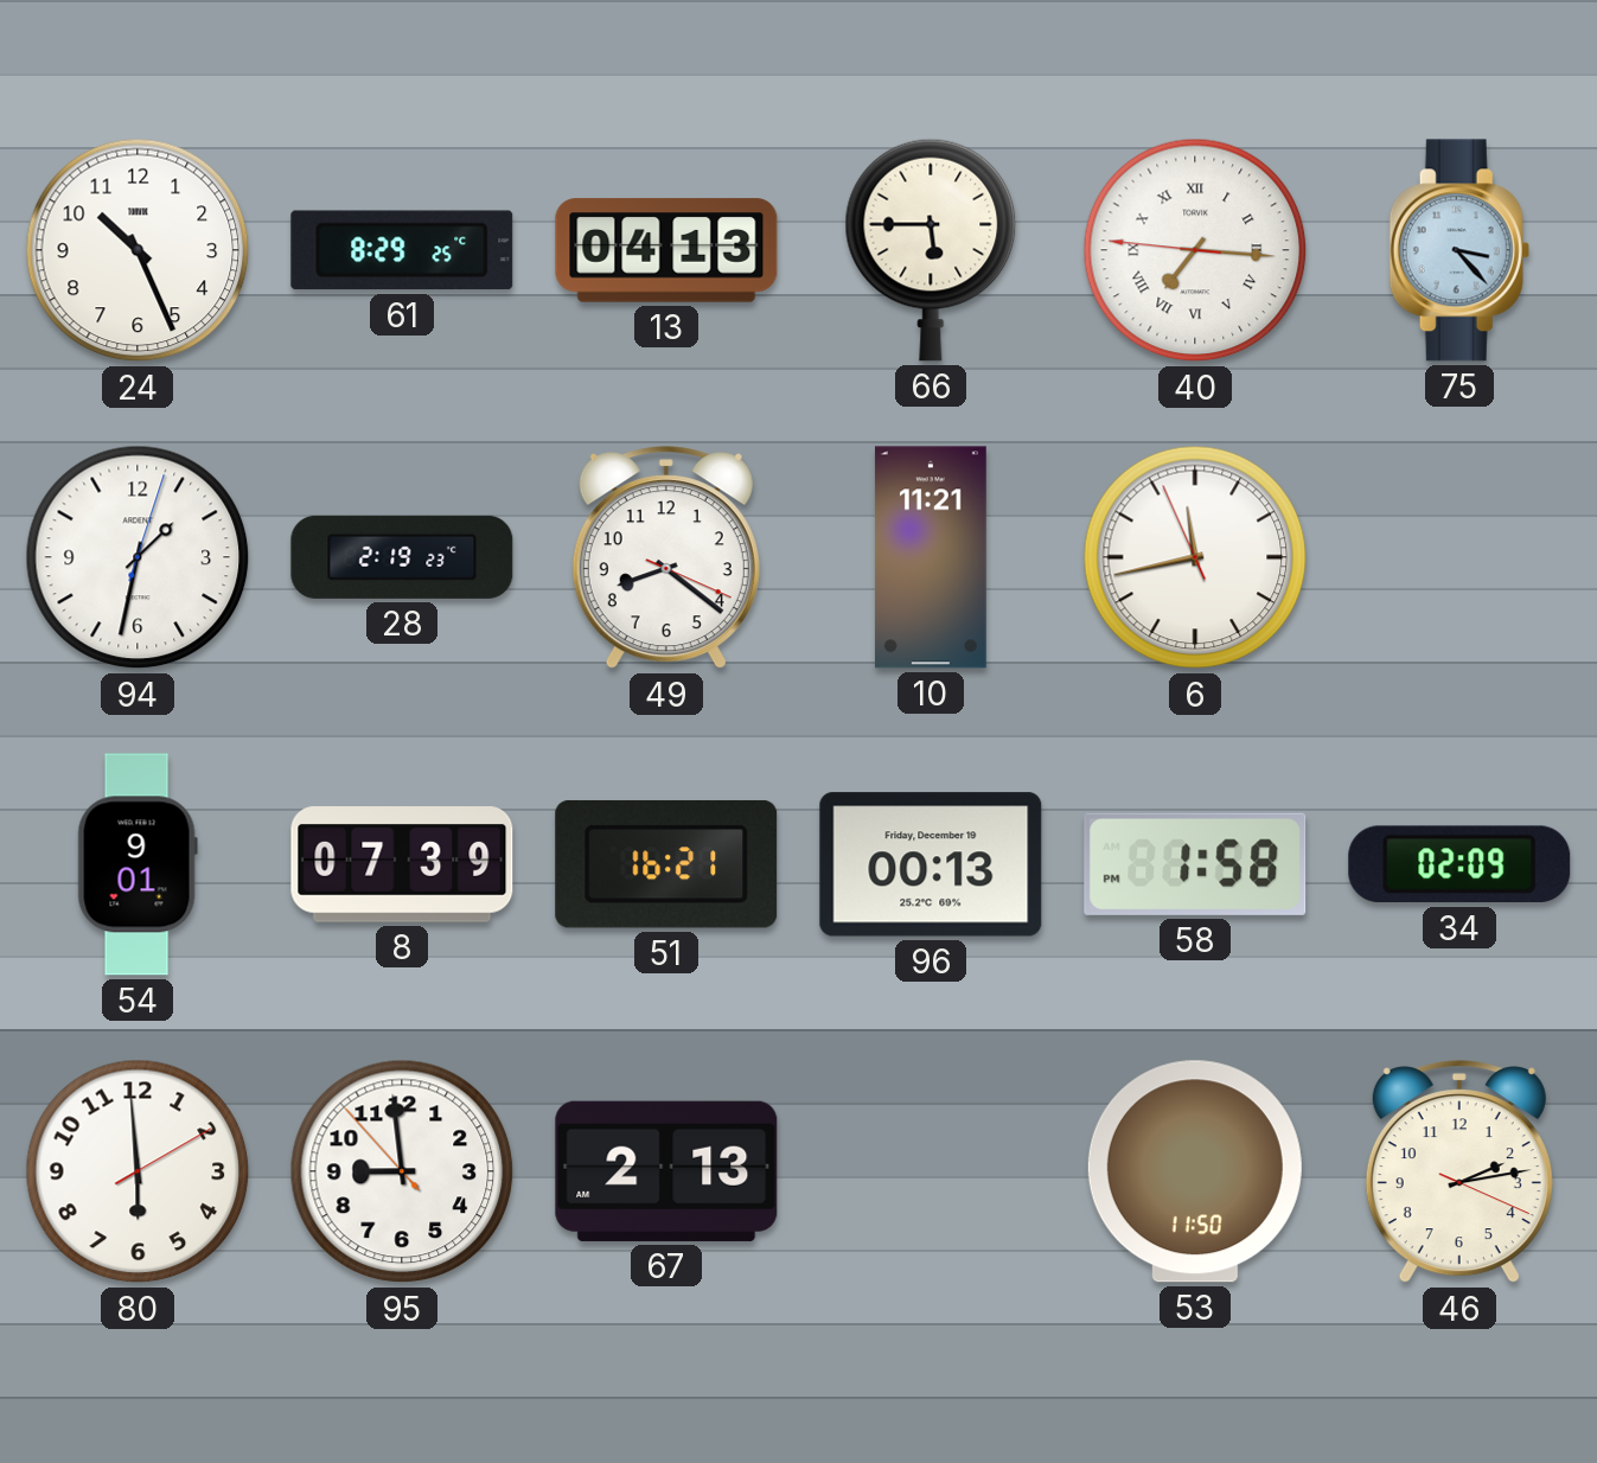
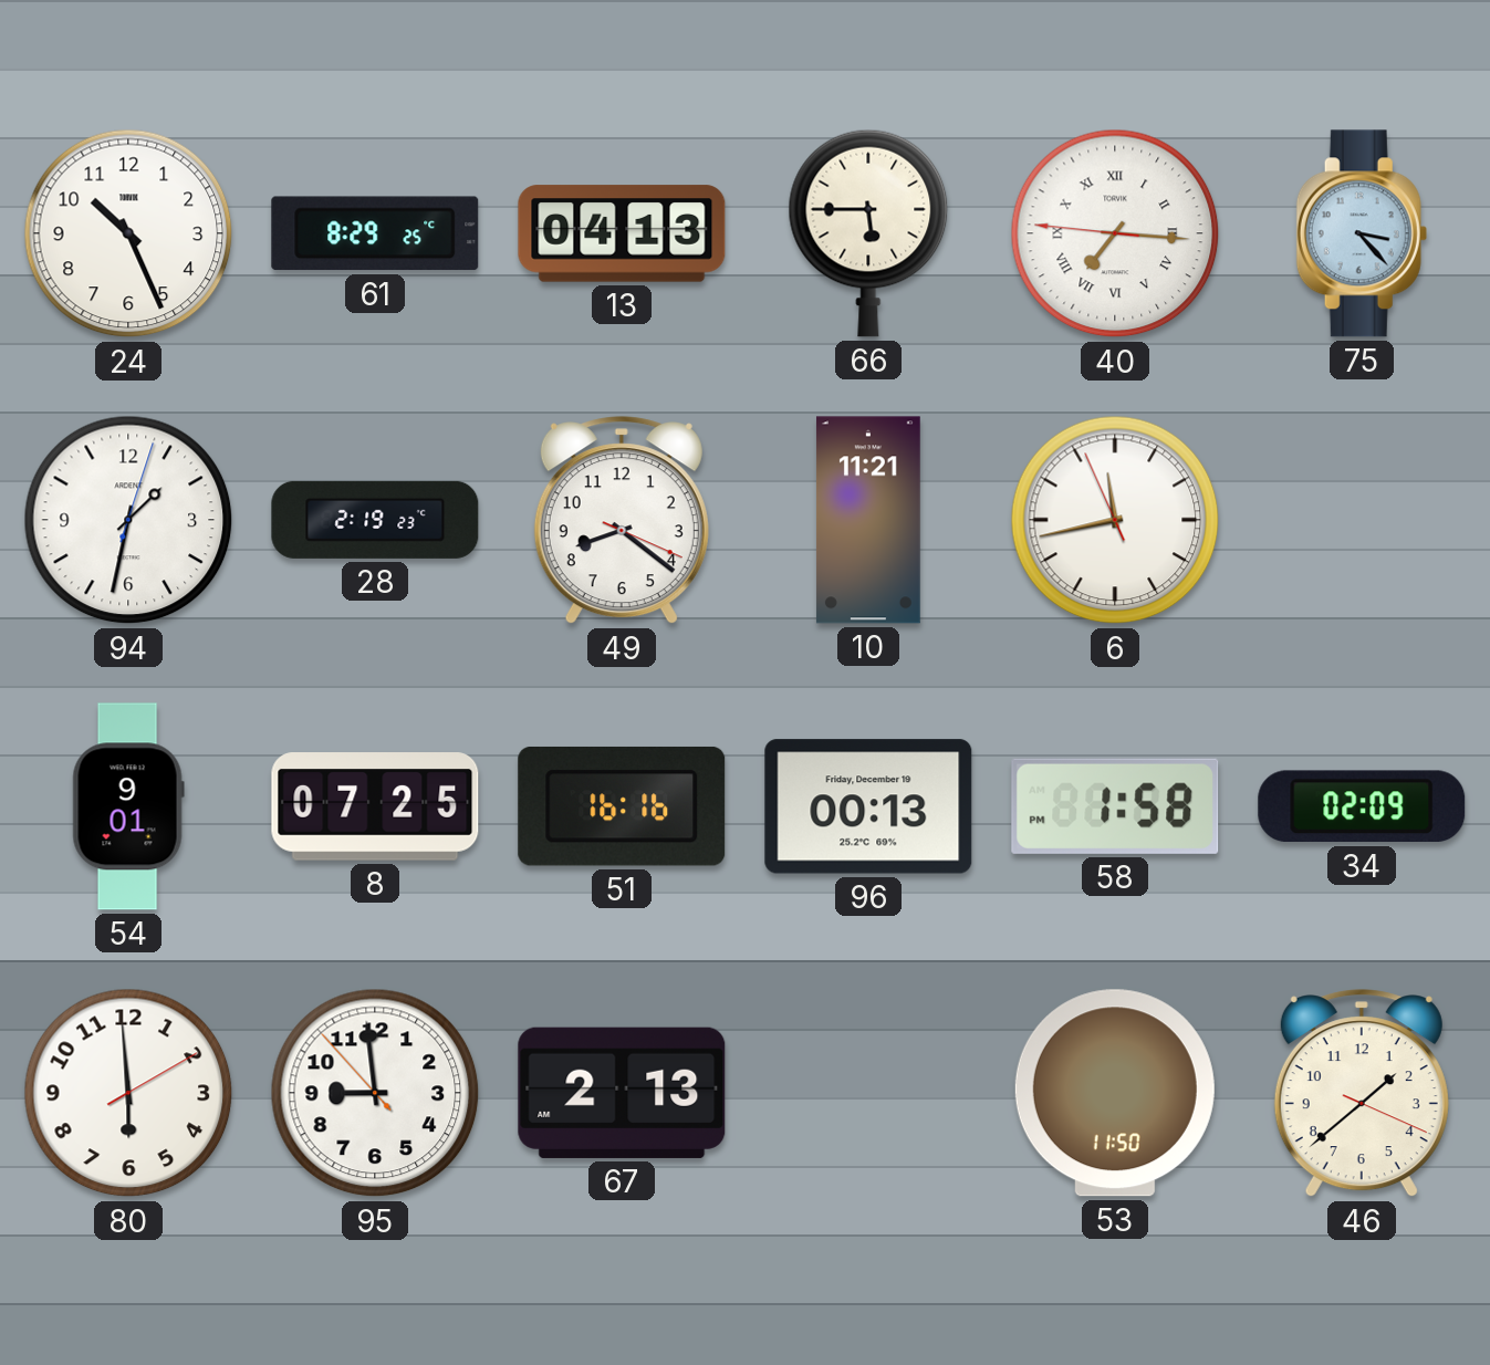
8: 07:39 -> 07:25 (375, 806)
51: 16:21 -> 16:16 (622, 806)
46: 2:13 -> 1:38 (1362, 1094)
